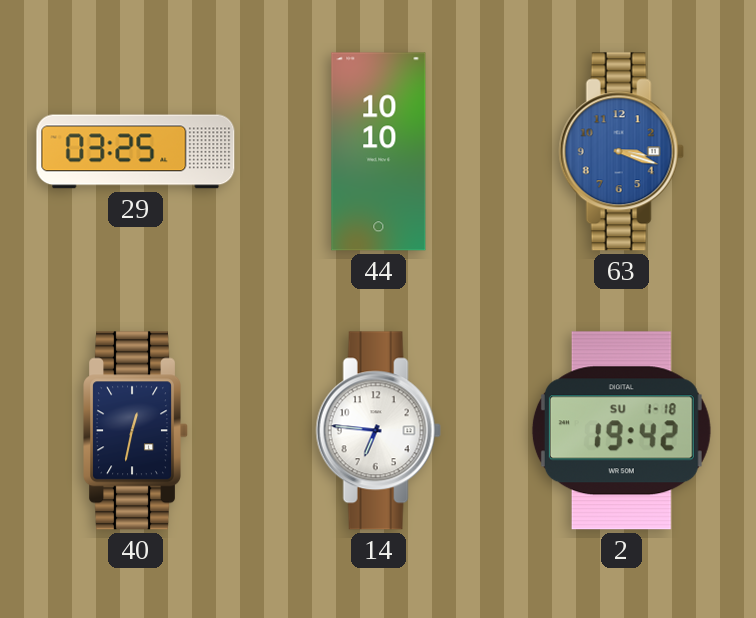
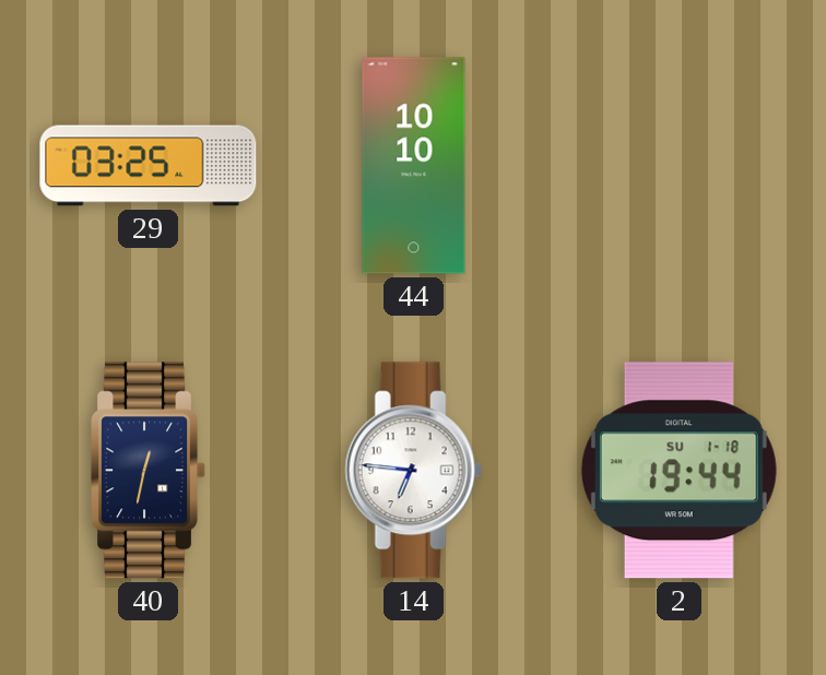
63: 3:18 -> none (621, 152)
2: 19:42 -> 19:44 (678, 471)
